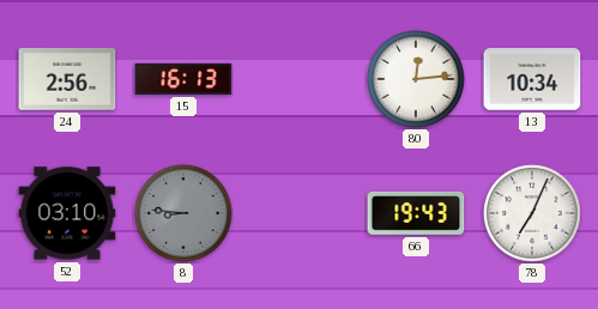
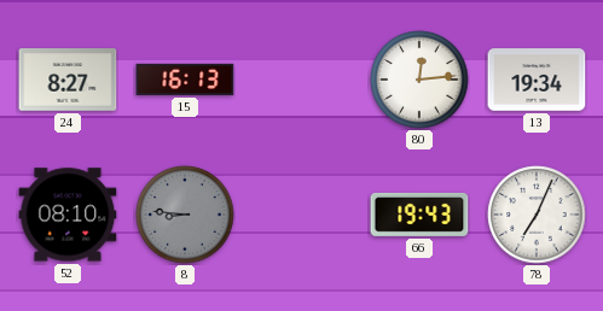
24: 2:56 -> 8:27 (68, 81)
13: 10:34 -> 19:34 (537, 80)
52: 03:10 -> 08:10 (68, 215)
